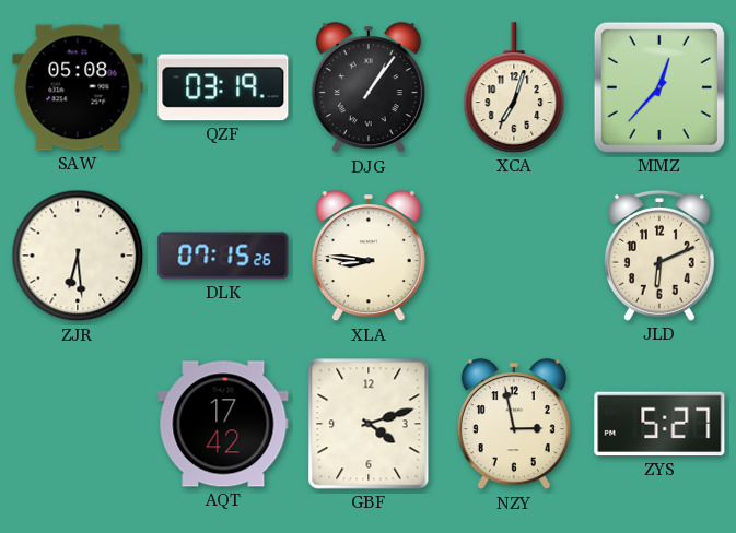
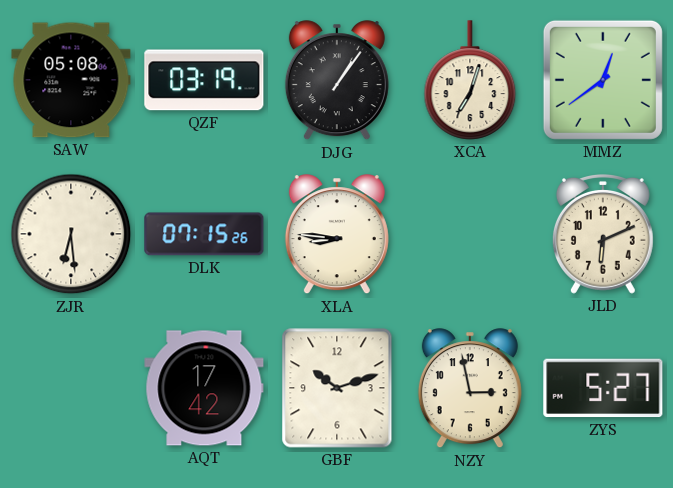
MMZ: 12:37 -> 12:39 (603, 80)
GBF: 4:12 -> 10:12 (337, 388)
